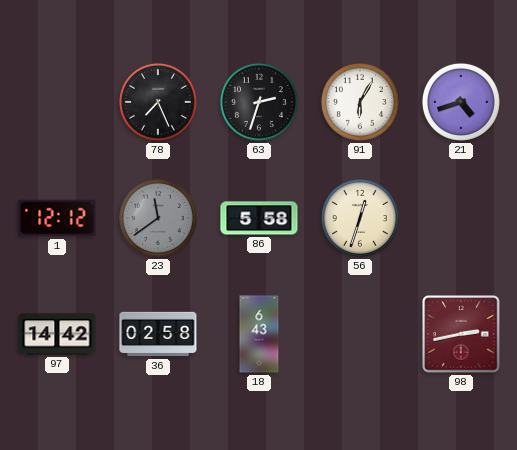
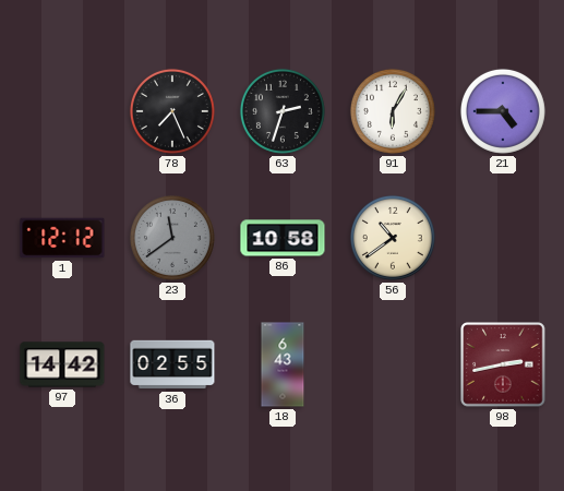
21: 4:42 -> 4:45 (503, 111)
86: 5:58 -> 10:58 (283, 238)
56: 12:33 -> 10:39 (393, 238)
36: 02:58 -> 02:55 (172, 364)
